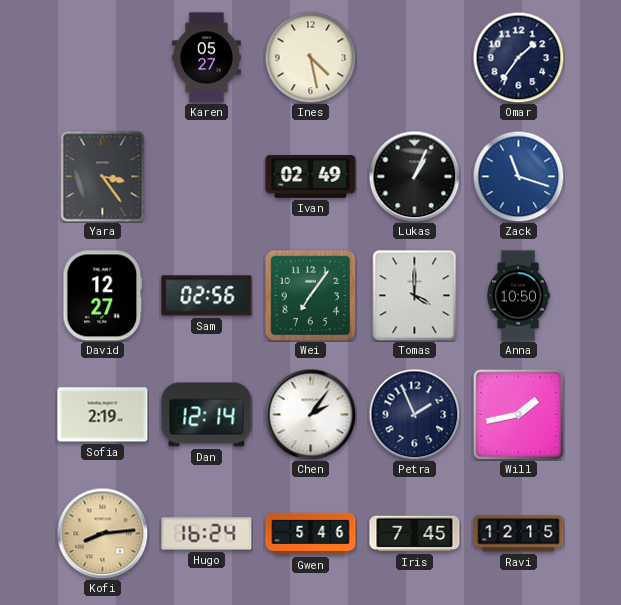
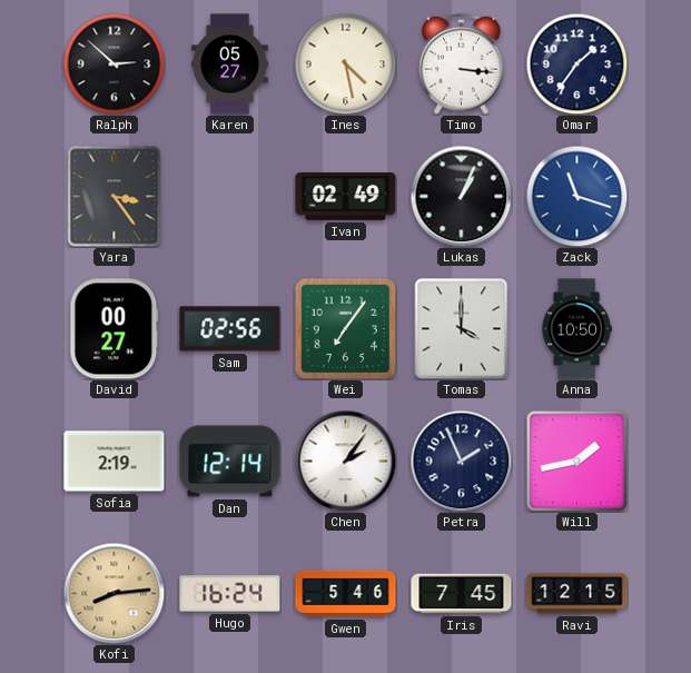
Ralph: none -> 2:52 (113, 63)
Timo: none -> 3:16 (462, 63)
David: 12:27 -> 00:27 (115, 329)
